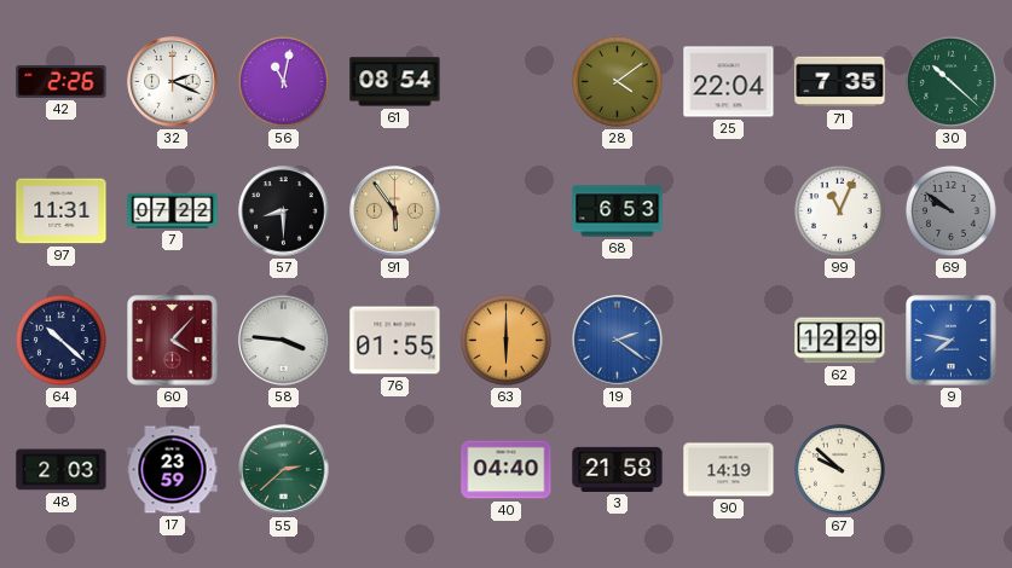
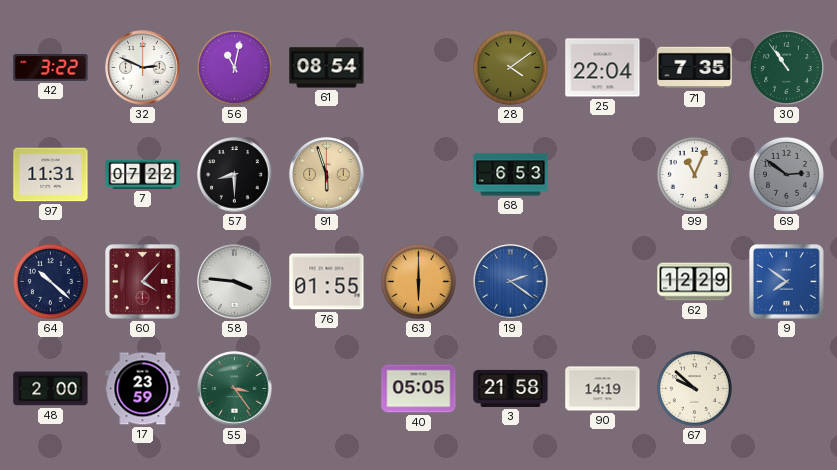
42: 2:26 -> 3:22 (51, 68)
32: 2:19 -> 2:49 (143, 68)
30: 10:22 -> 10:54 (786, 67)
91: 5:54 -> 5:57 (327, 175)
69: 9:51 -> 2:51 (786, 174)
9: 7:47 -> 7:51 (787, 282)
48: 2:03 -> 2:00 (51, 389)
55: 2:38 -> 3:24 (235, 389)
40: 04:40 -> 05:05 (419, 389)
